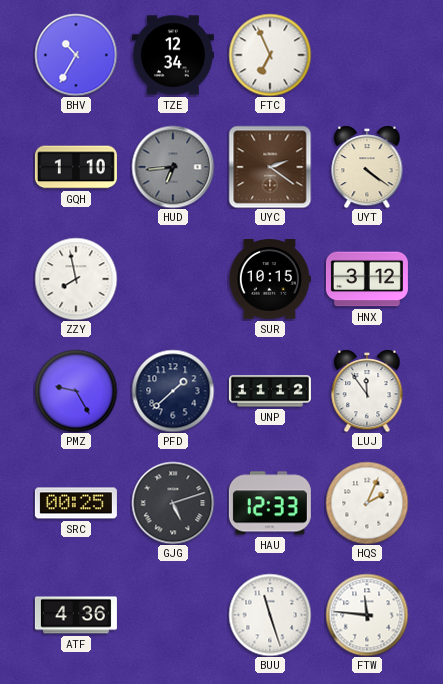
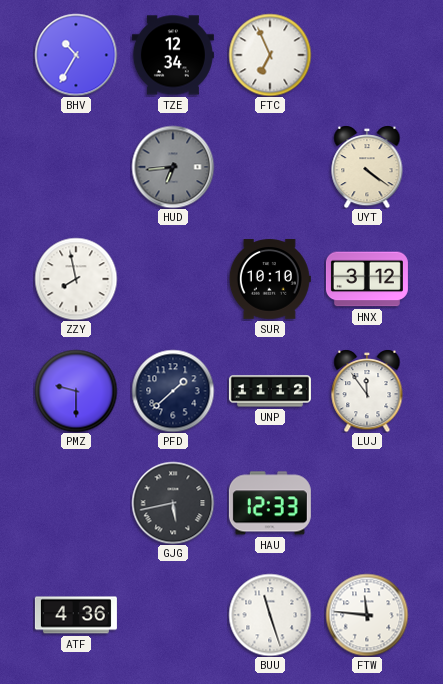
GQH: 1:10 -> none (76, 167)
UYC: 2:21 -> none (270, 167)
SUR: 10:15 -> 10:10 (270, 279)
PMZ: 9:25 -> 9:30 (76, 391)
SRC: 00:25 -> none (76, 503)
GJG: 5:12 -> 5:43 (173, 503)
HQS: 2:04 -> none (367, 503)
